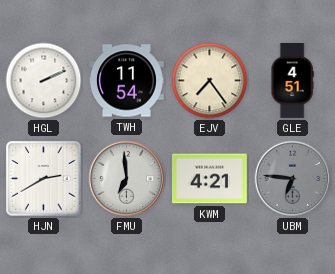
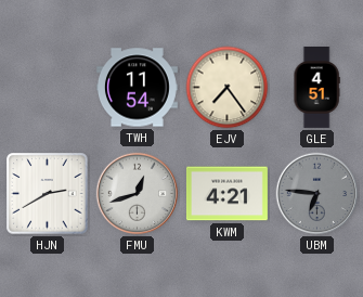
HGL: 2:11 -> none (44, 81)
FMU: 6:59 -> 12:42 (138, 194)
